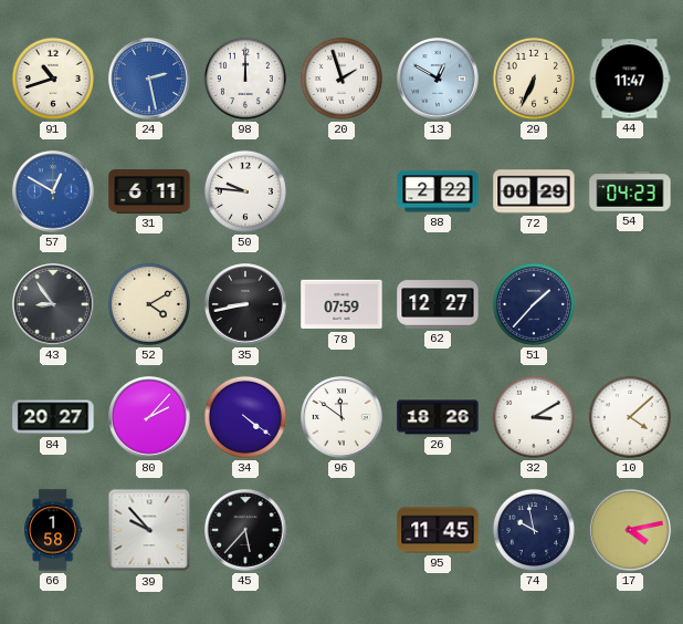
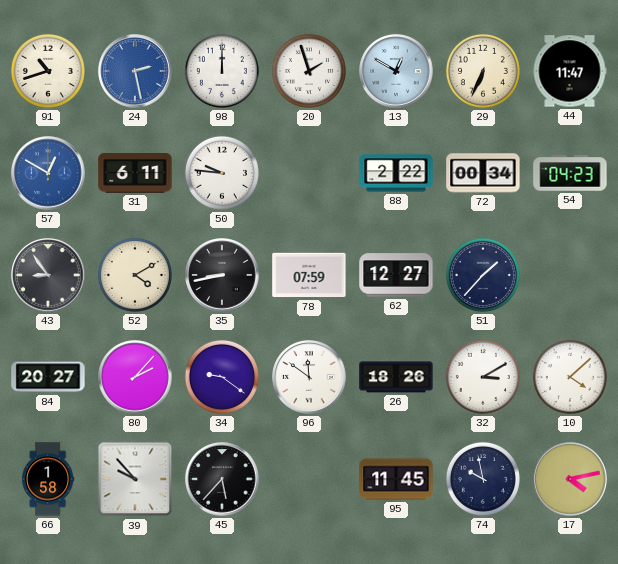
72: 00:29 -> 00:34 (483, 173)
34: 4:21 -> 9:21 (222, 377)
